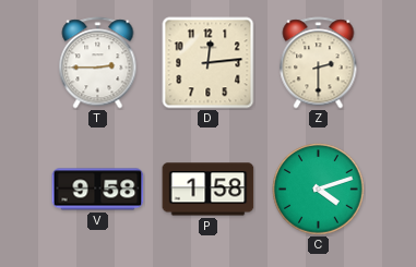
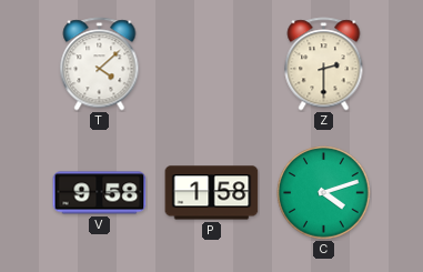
T: 2:45 -> 4:08 (100, 64)
D: 12:14 -> none (209, 63)
